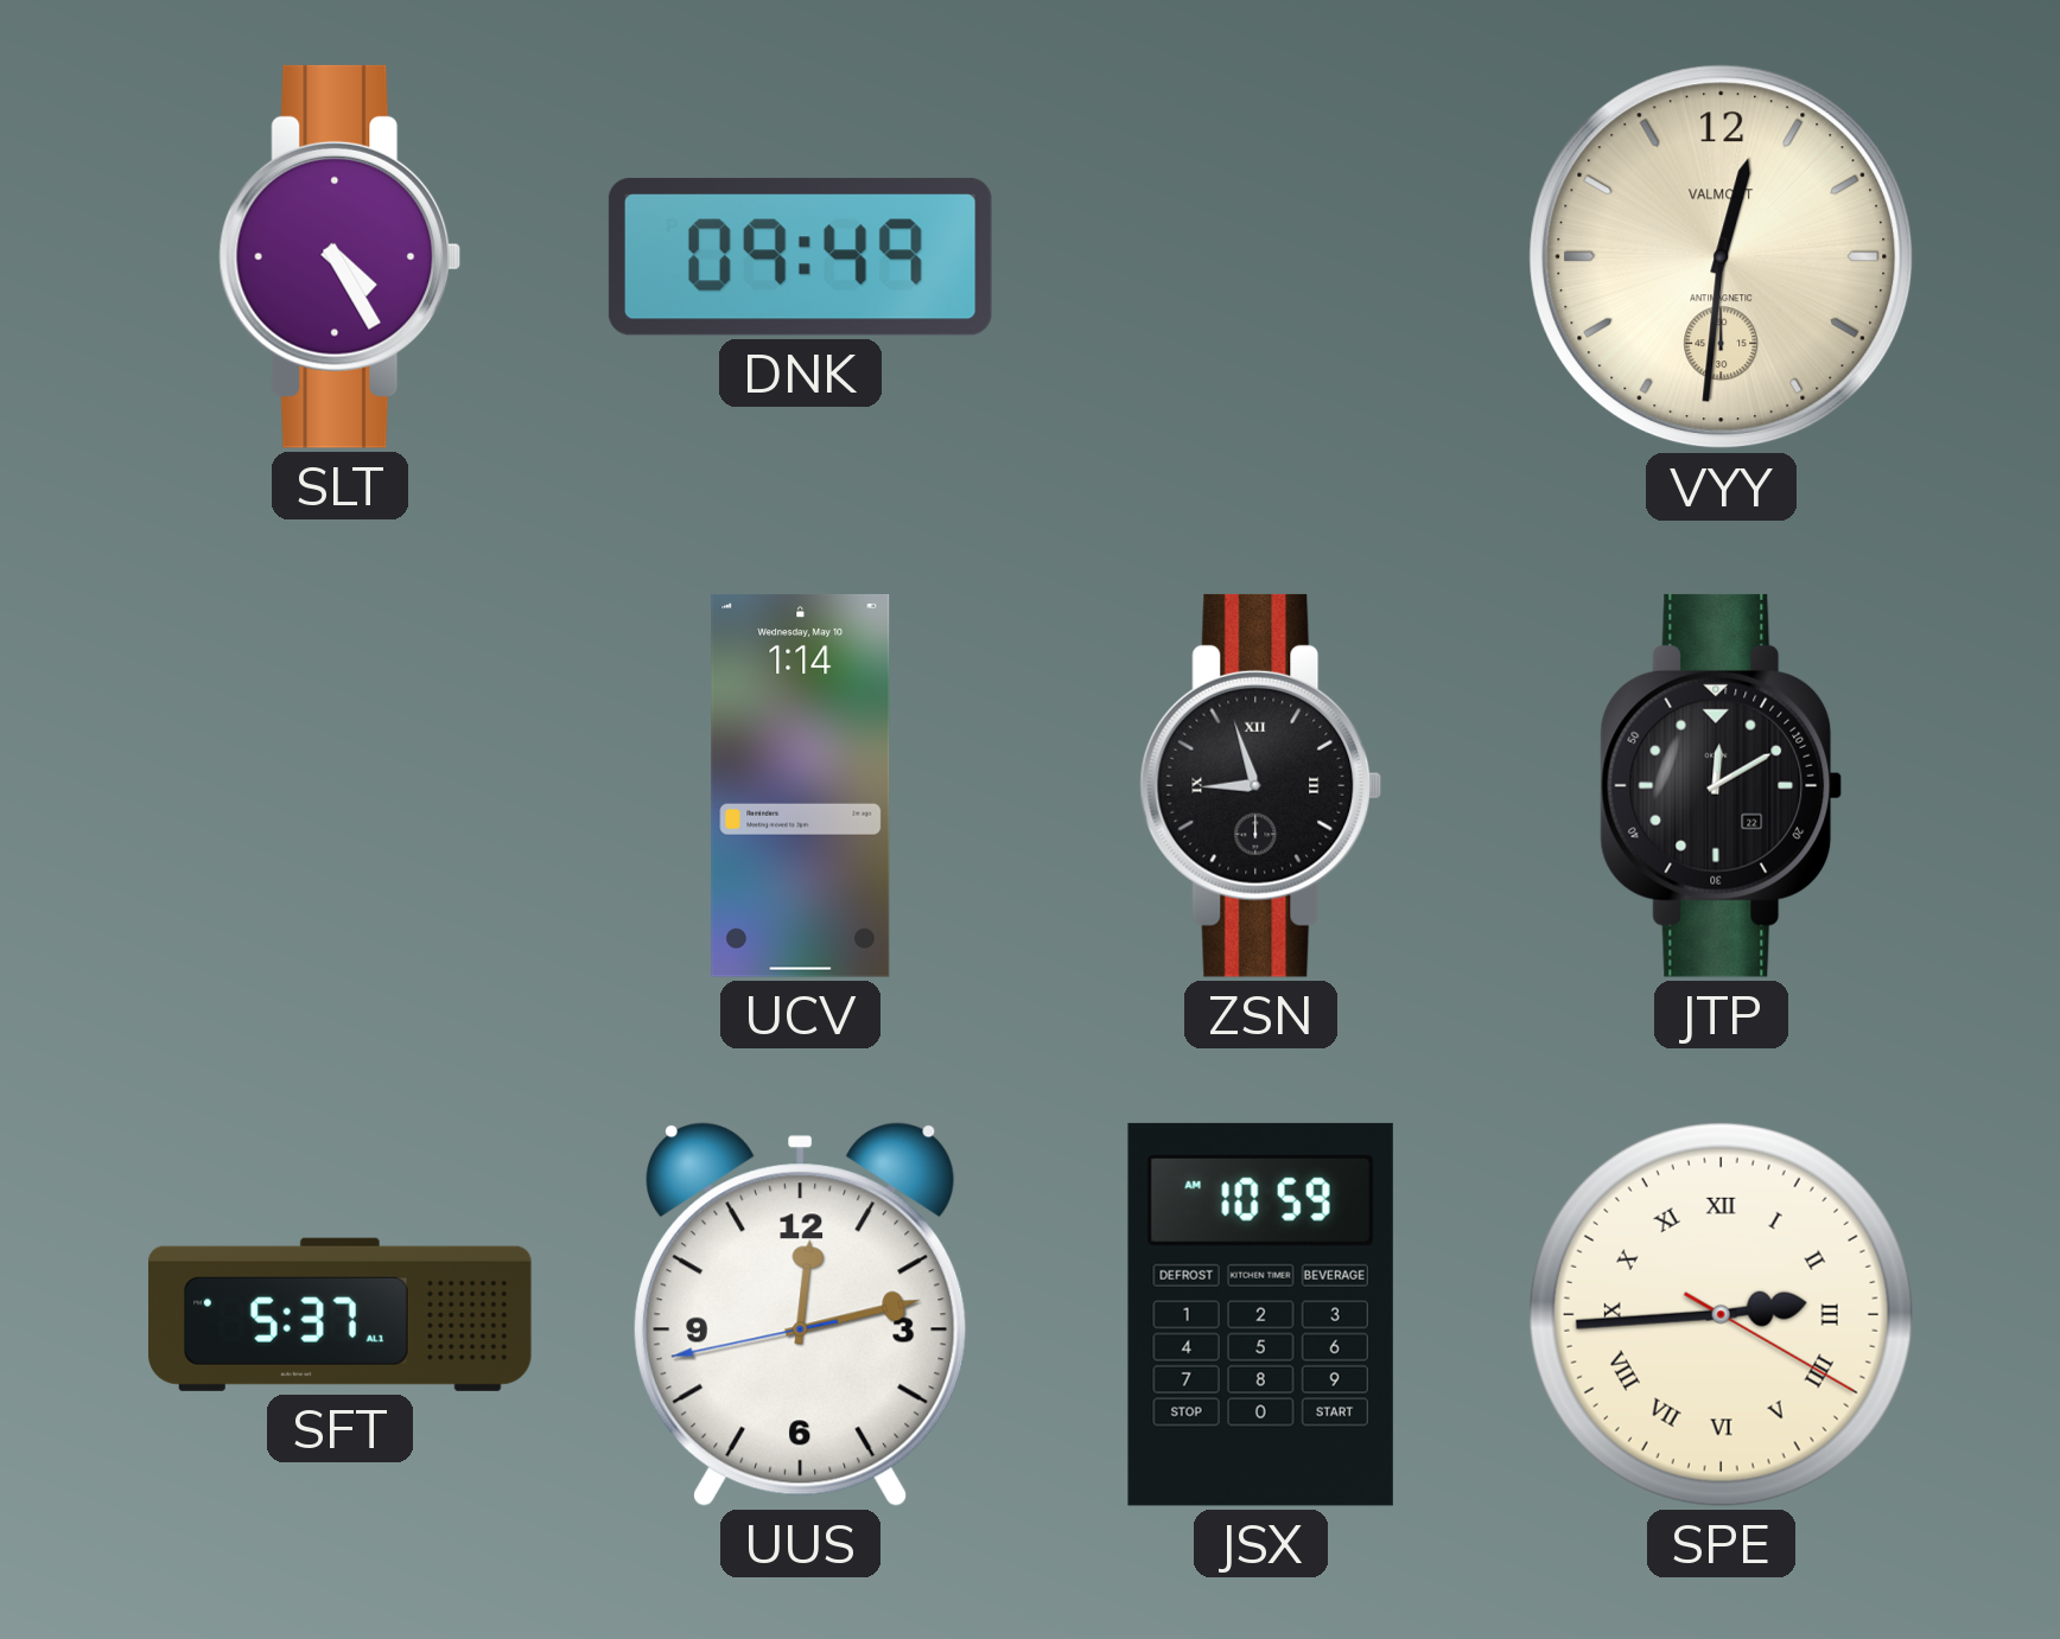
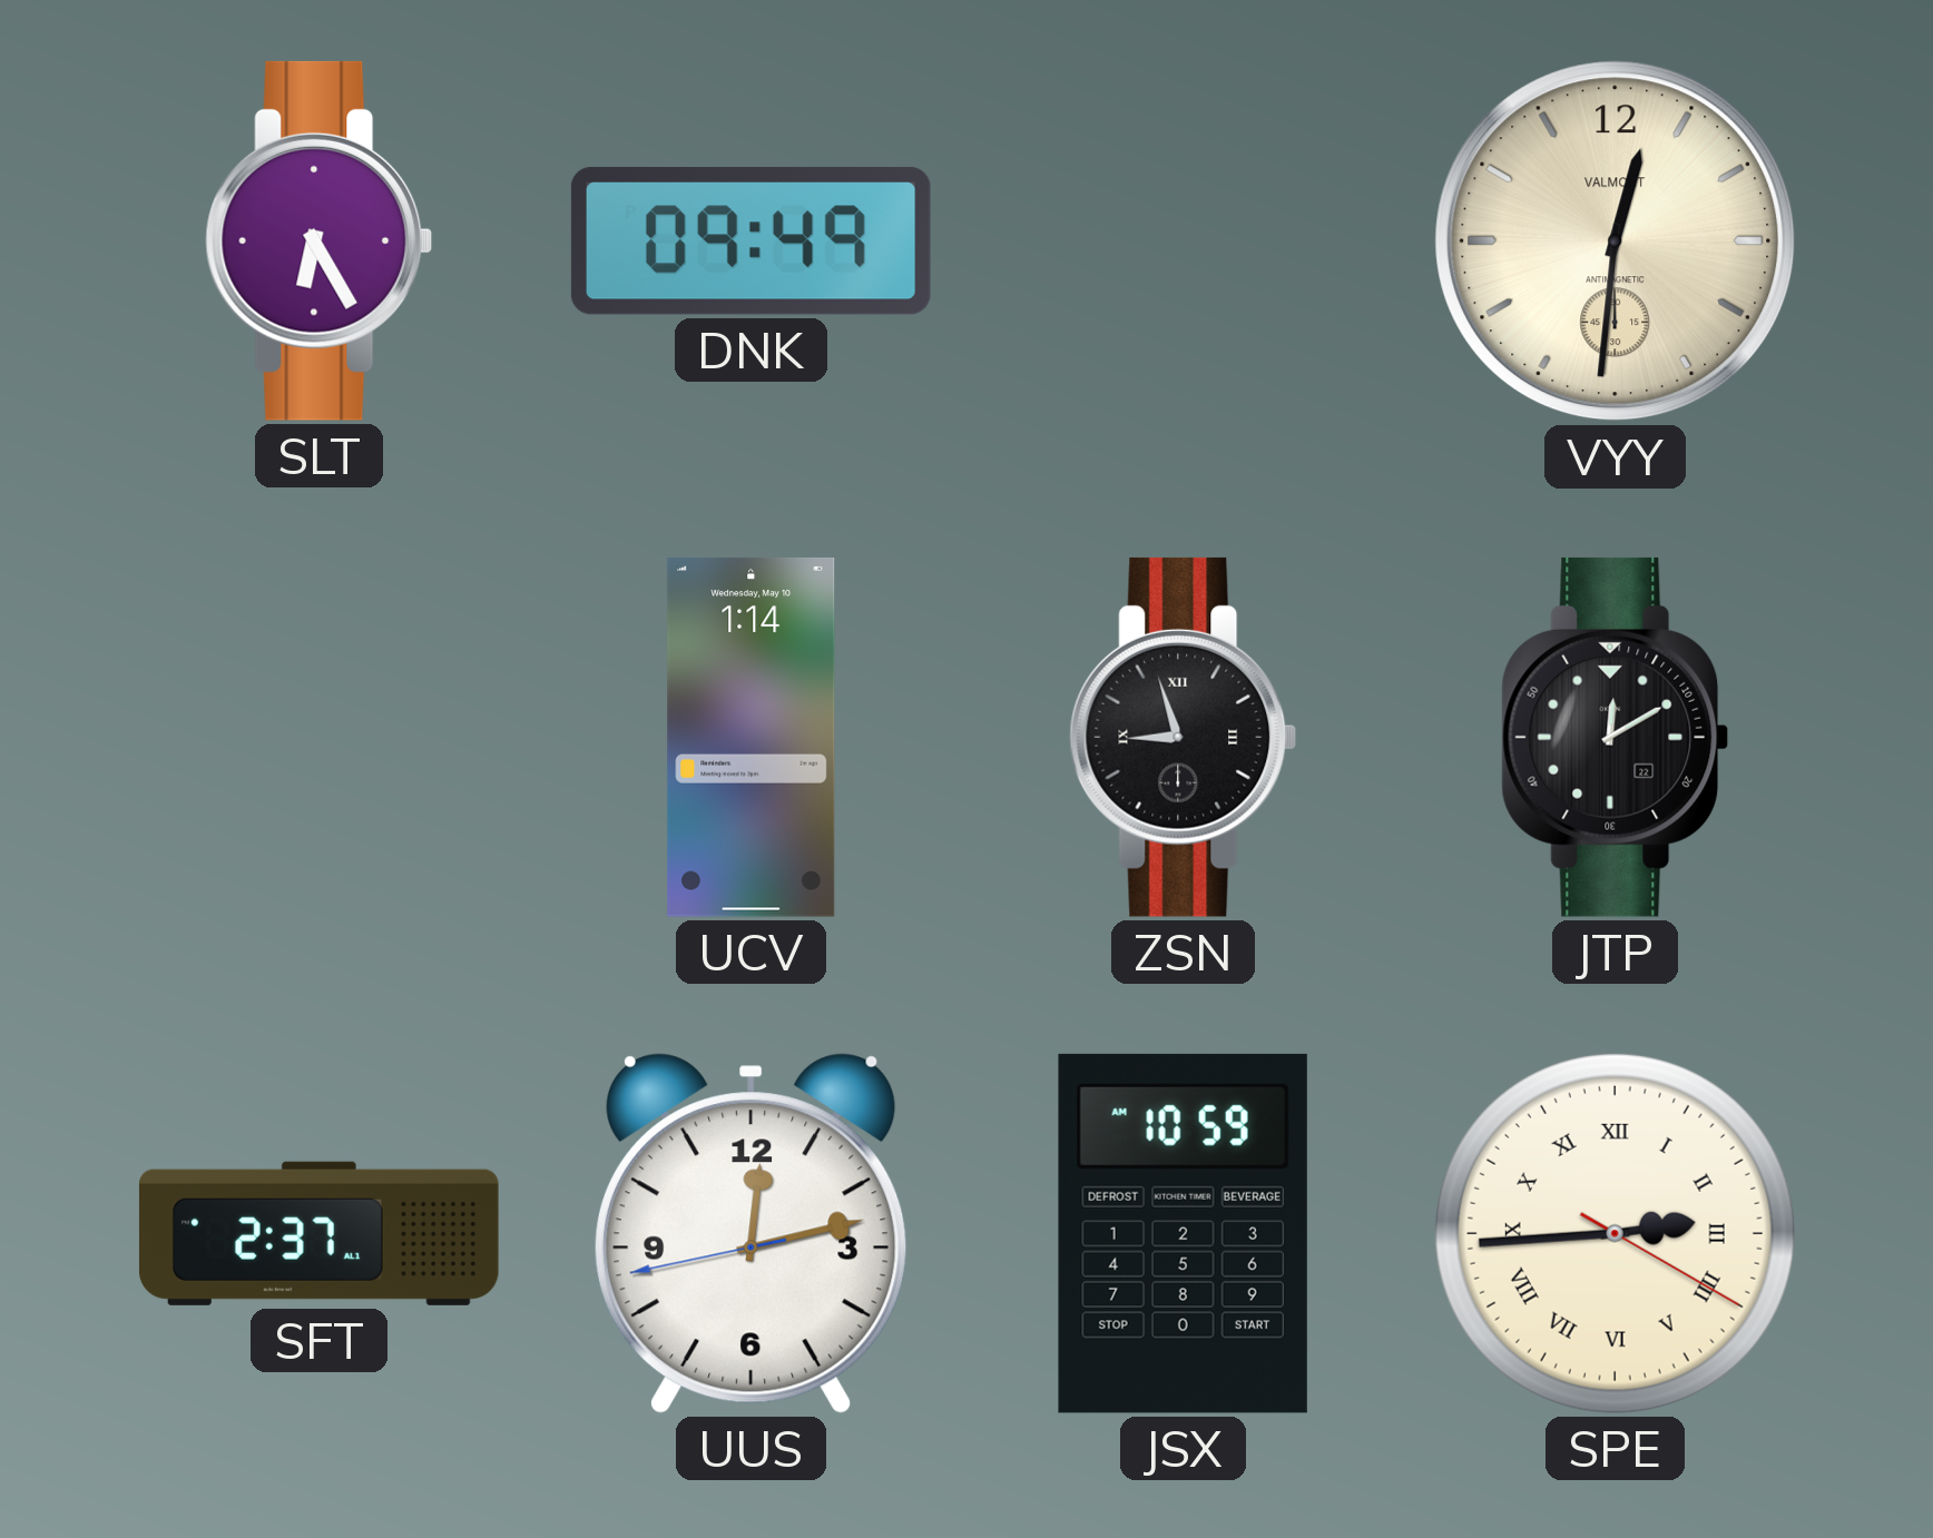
SLT: 4:25 -> 6:25 (320, 240)
SFT: 5:37 -> 2:37 (318, 1233)
